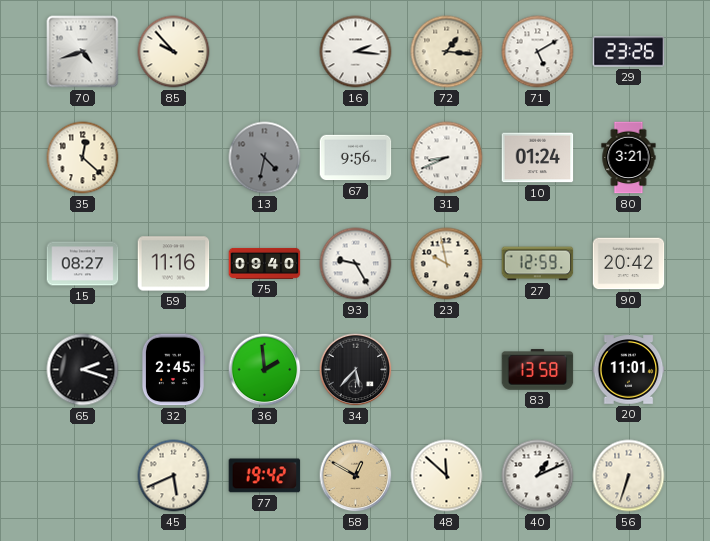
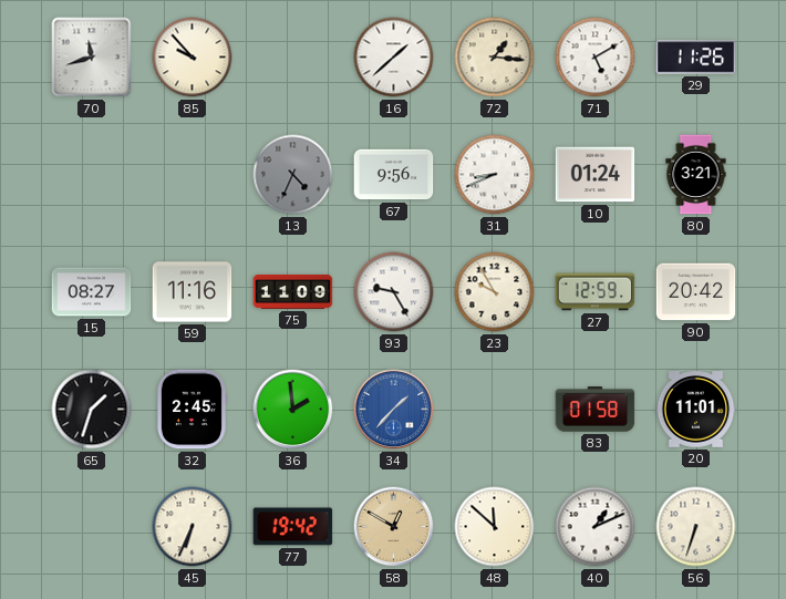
70: 4:42 -> 11:42 (92, 58)
16: 2:16 -> 1:38 (394, 58)
29: 23:26 -> 11:26 (696, 58)
35: 12:22 -> none (83, 158)
13: 4:32 -> 4:34 (293, 175)
75: 09:40 -> 11:09 (293, 291)
23: 9:58 -> 9:55 (495, 292)
65: 2:18 -> 1:33 (92, 410)
34: 5:37 -> 1:37 (394, 410)
34 dial: black -> blue (394, 410)
83: 13:58 -> 01:58 (596, 410)
45: 5:41 -> 6:34 (193, 527)
